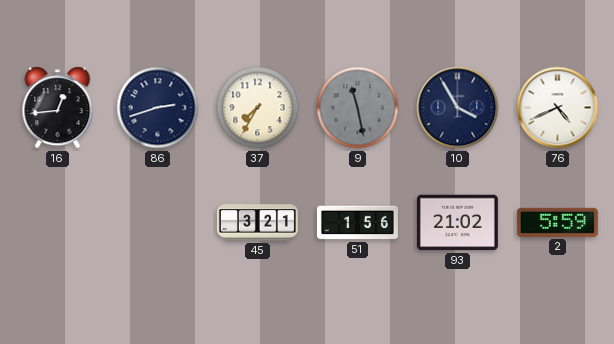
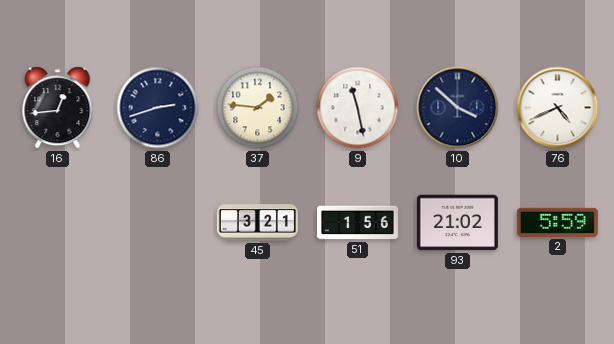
37: 7:35 -> 1:46 (258, 108)
9 dial: grey -> white (358, 108)
10: 3:55 -> 3:52 (458, 108)
